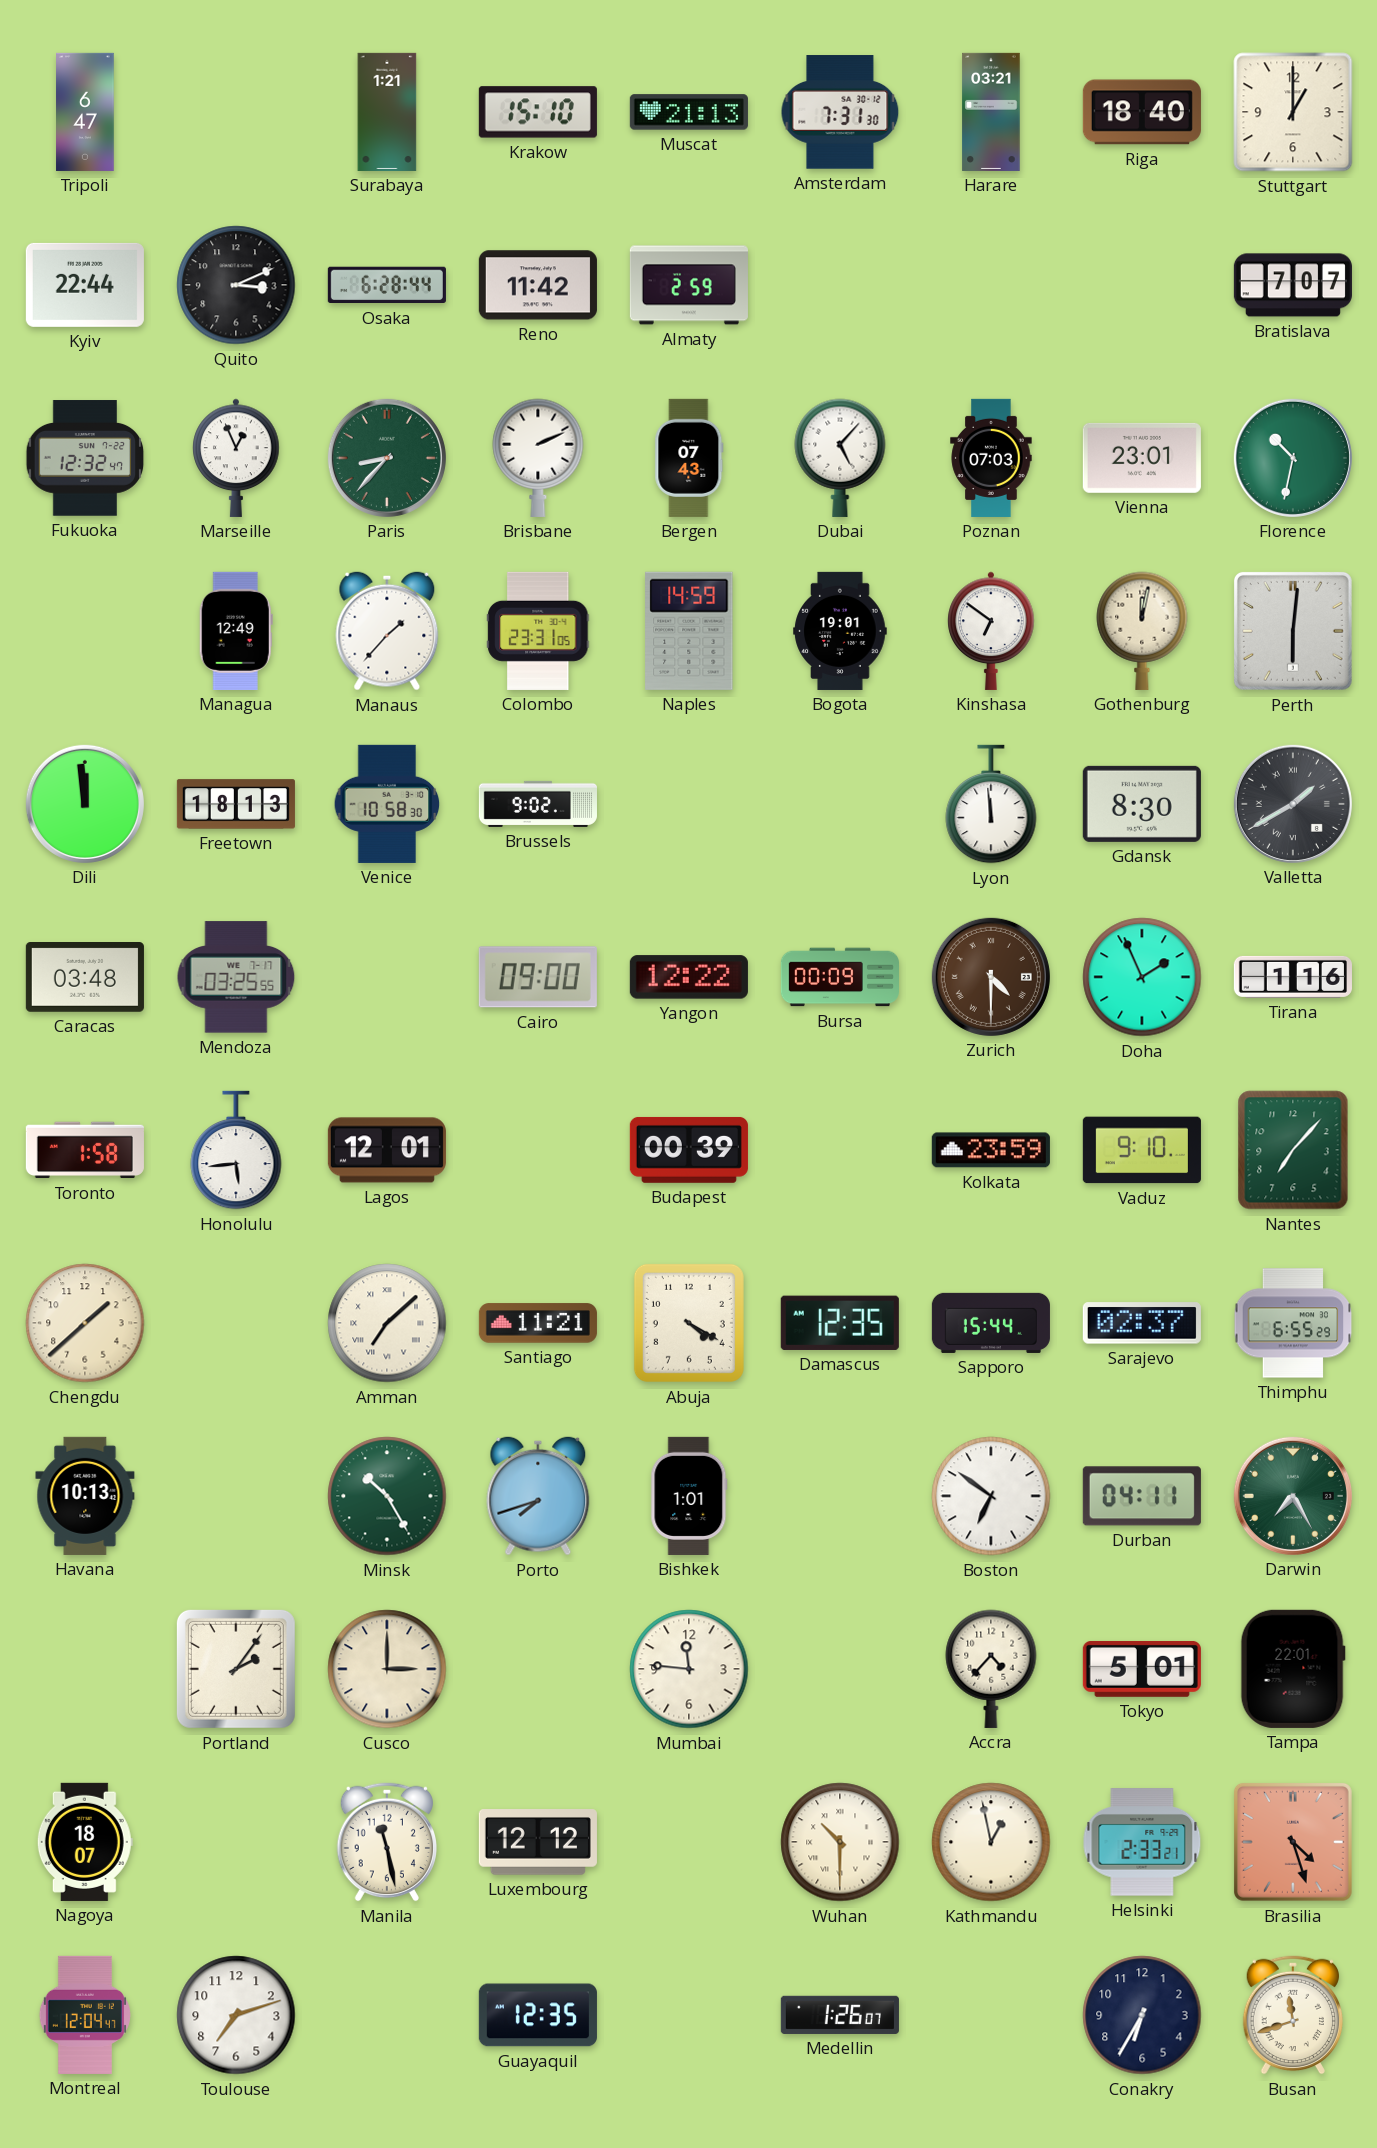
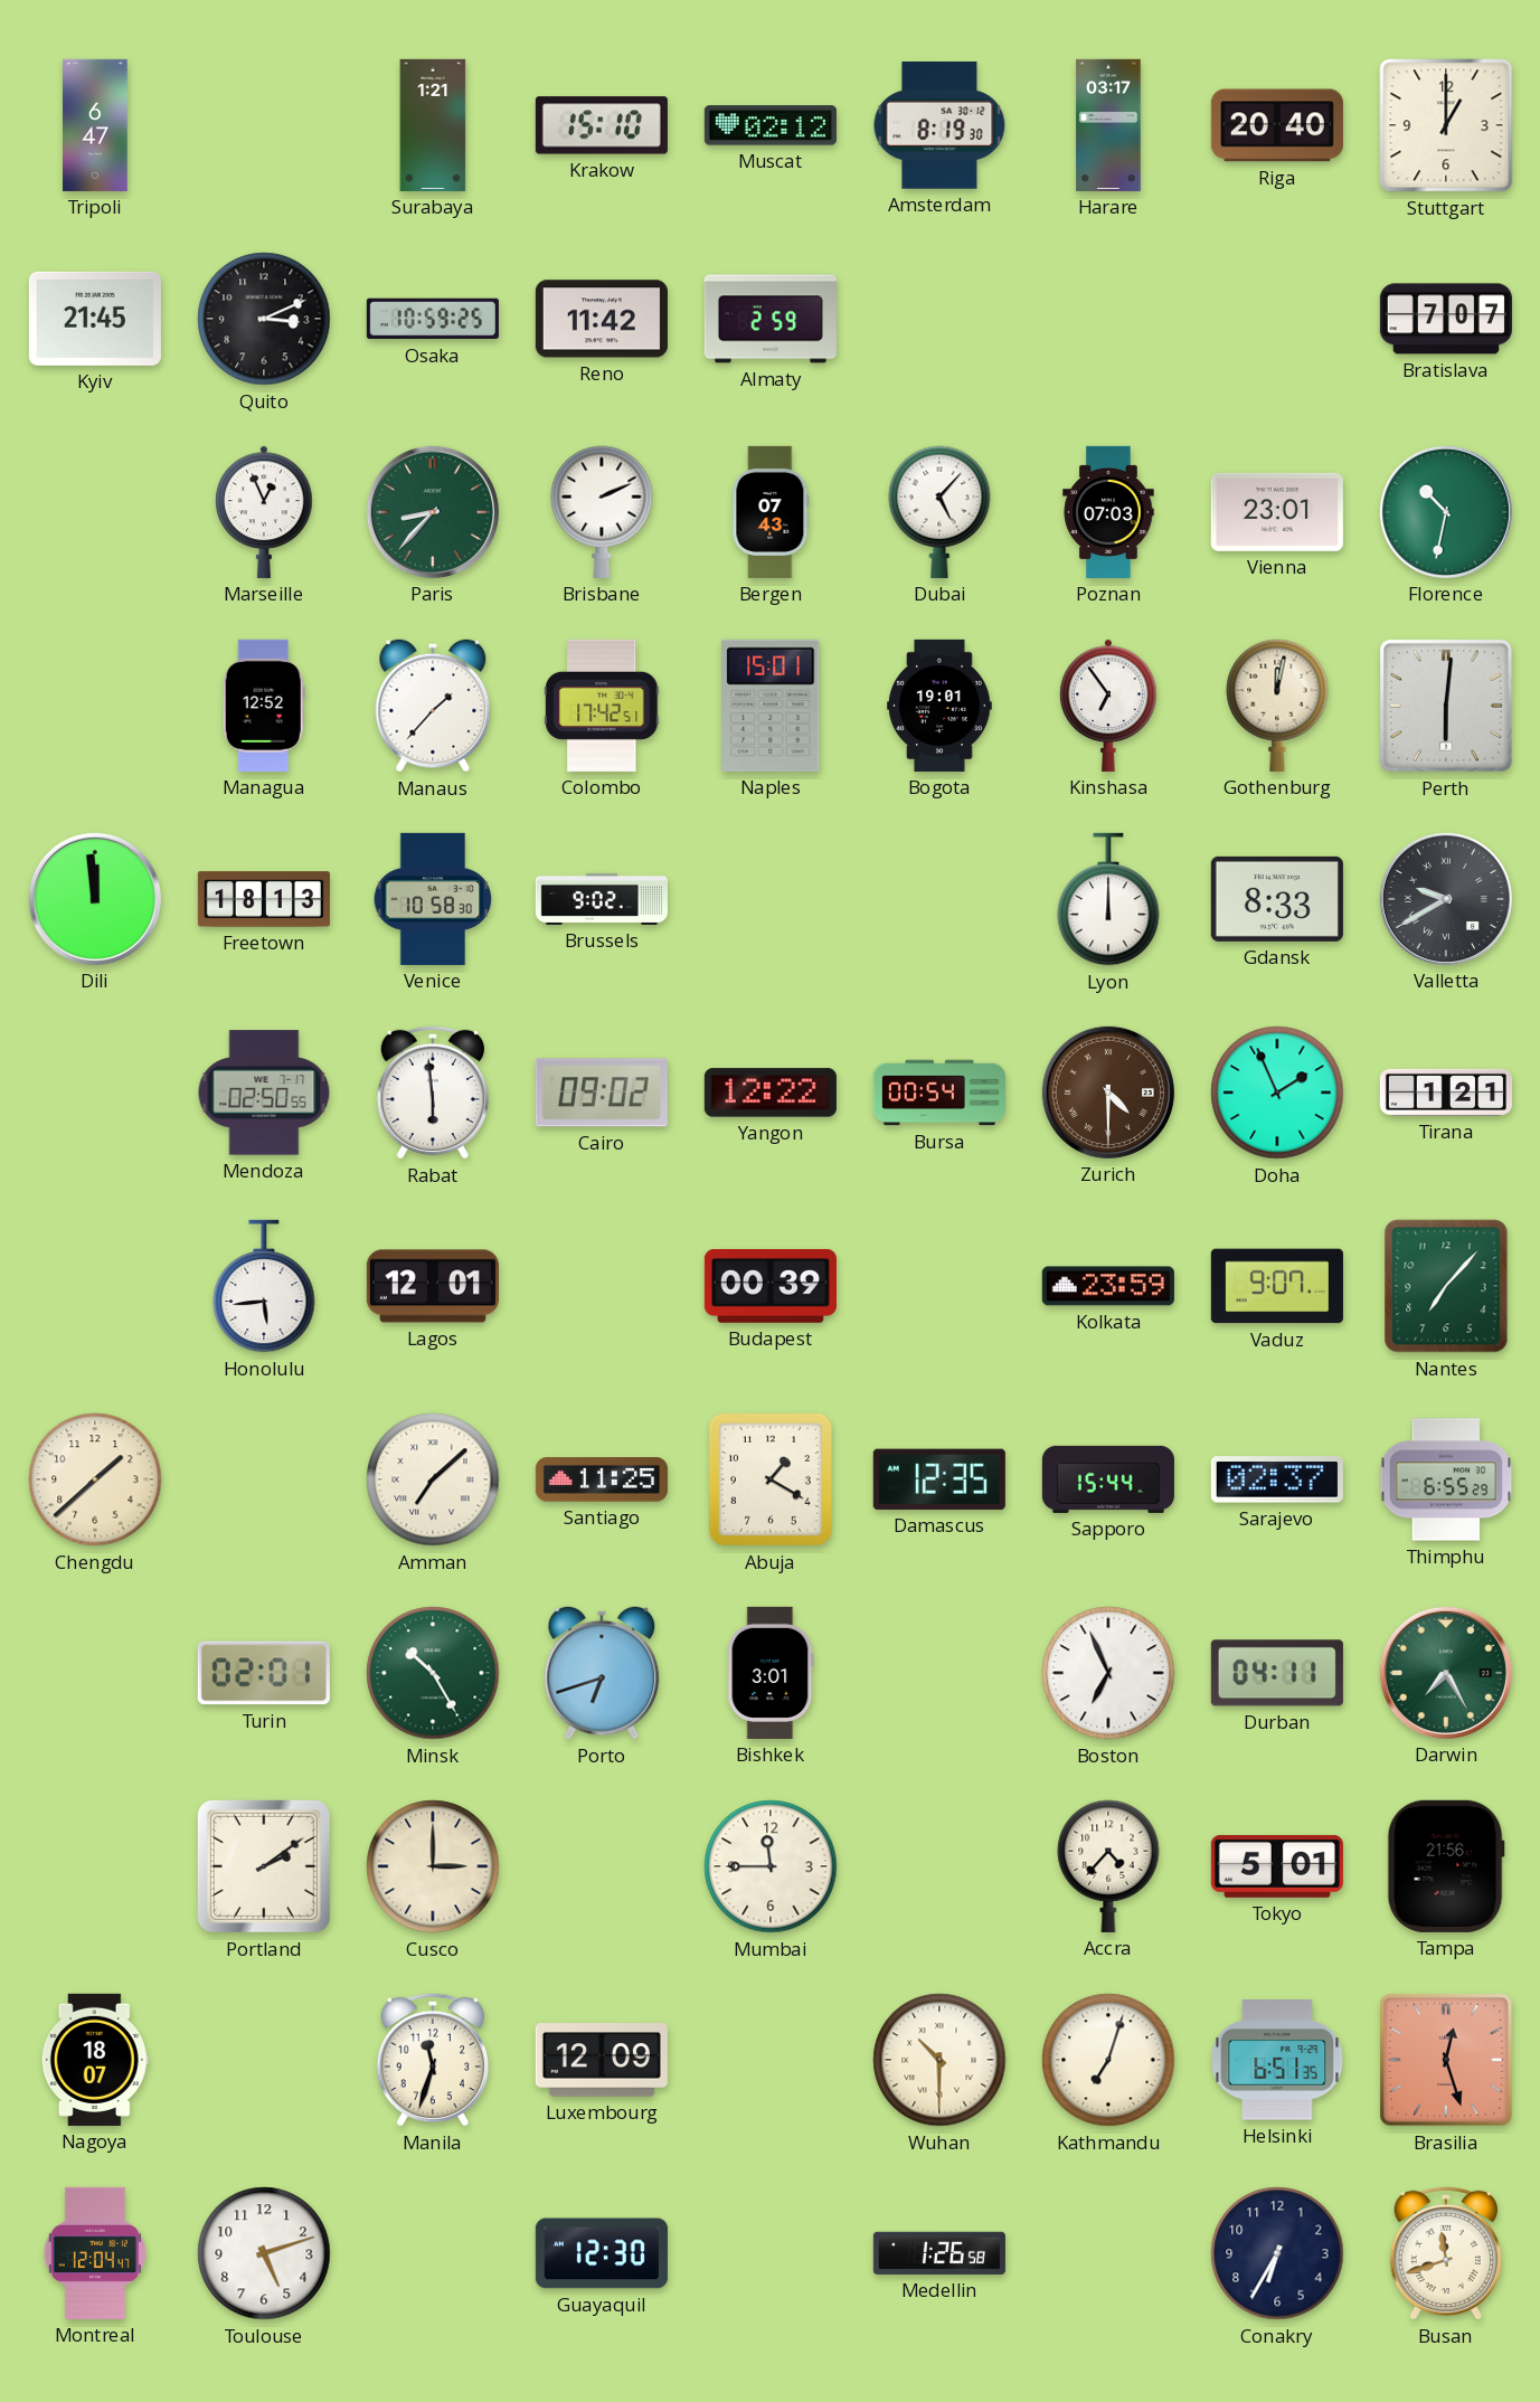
Muscat: 21:13 -> 02:12 (771, 125)
Amsterdam: 7:31 -> 8:19 (939, 125)
Harare: 03:21 -> 03:17 (1108, 125)
Riga: 18:40 -> 20:40 (1277, 125)
Kyiv: 22:44 -> 21:45 (95, 319)
Osaka: 6:28 -> 10:59 (433, 319)
Fukuoka: 12:32 -> none (85, 458)
Managua: 12:49 -> 12:52 (264, 706)
Colombo: 23:31 -> 17:42 (602, 706)
Naples: 14:59 -> 15:01 (771, 706)
Kinshasa: 6:51 -> 6:54 (1108, 706)
Lyon: 11:59 -> 12:00 (1108, 899)
Gdansk: 8:30 -> 8:33 (1277, 899)
Valletta: 1:40 -> 9:40 (1446, 899)
Caracas: 03:48 -> none (85, 978)
Mendoza: 03:25 -> 02:50 (264, 1093)
Rabat: none -> 5:59 (432, 1093)
Cairo: 09:00 -> 09:02 (602, 1093)
Bursa: 00:09 -> 00:54 (939, 1093)
Tirana: 1:16 -> 1:21 (1446, 1093)
Toronto: 1:58 -> none (85, 1150)
Vaduz: 9:10 -> 9:07 (1277, 1286)
Santiago: 11:21 -> 11:25 (602, 1479)
Abuja: 4:20 -> 1:20 (771, 1479)
Havana: 10:13 -> none (85, 1496)
Turin: none -> 02:01 (264, 1673)
Porto: 7:42 -> 6:42 (602, 1673)
Bishkek: 1:01 -> 3:01 (771, 1673)
Boston: 6:51 -> 6:56 (1108, 1673)
Portland: 2:06 -> 2:09 (264, 1866)
Mumbai: 11:46 -> 11:45 (771, 1866)
Tampa: 22:01 -> 21:56 (1446, 1866)
Manila: 11:28 -> 11:33 (432, 2060)
Luxembourg: 12:12 -> 12:09 (602, 2060)
Kathmandu: 12:58 -> 7:03 (1108, 2060)
Helsinki: 2:33 -> 6:51 (1277, 2060)
Brasilia: 4:27 -> 12:27 (1446, 2060)
Toulouse: 7:12 -> 5:12 (264, 2253)
Guayaquil: 12:35 -> 12:30 (602, 2253)
Medellin: 1:26:07 -> 1:26:58 (939, 2253)
